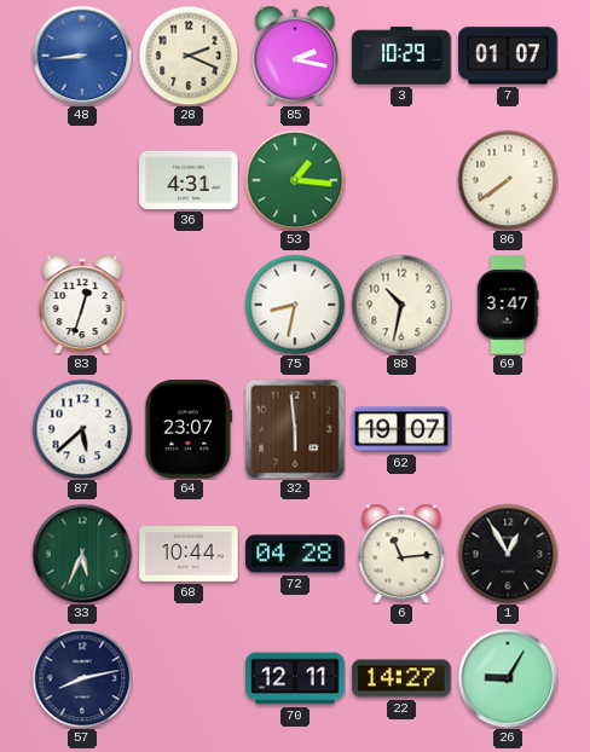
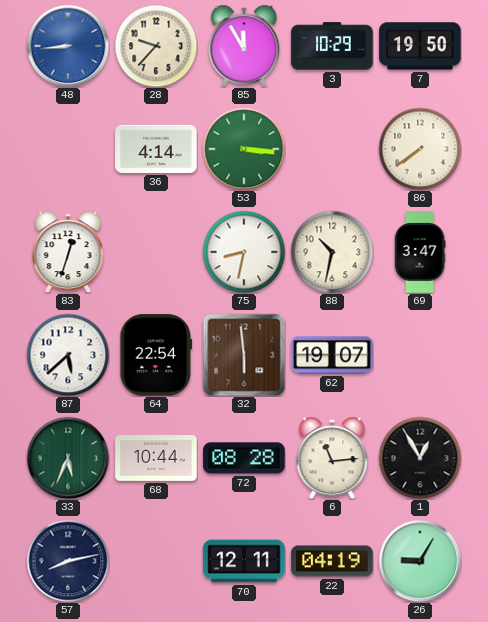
28: 2:19 -> 9:37 (156, 46)
85: 2:17 -> 11:55 (244, 46)
7: 01:07 -> 19:50 (420, 46)
36: 4:31 -> 4:14 (156, 149)
53: 1:16 -> 3:16 (244, 149)
64: 23:07 -> 22:54 (156, 355)
72: 04:28 -> 08:28 (244, 458)
22: 14:27 -> 04:19 (332, 561)
